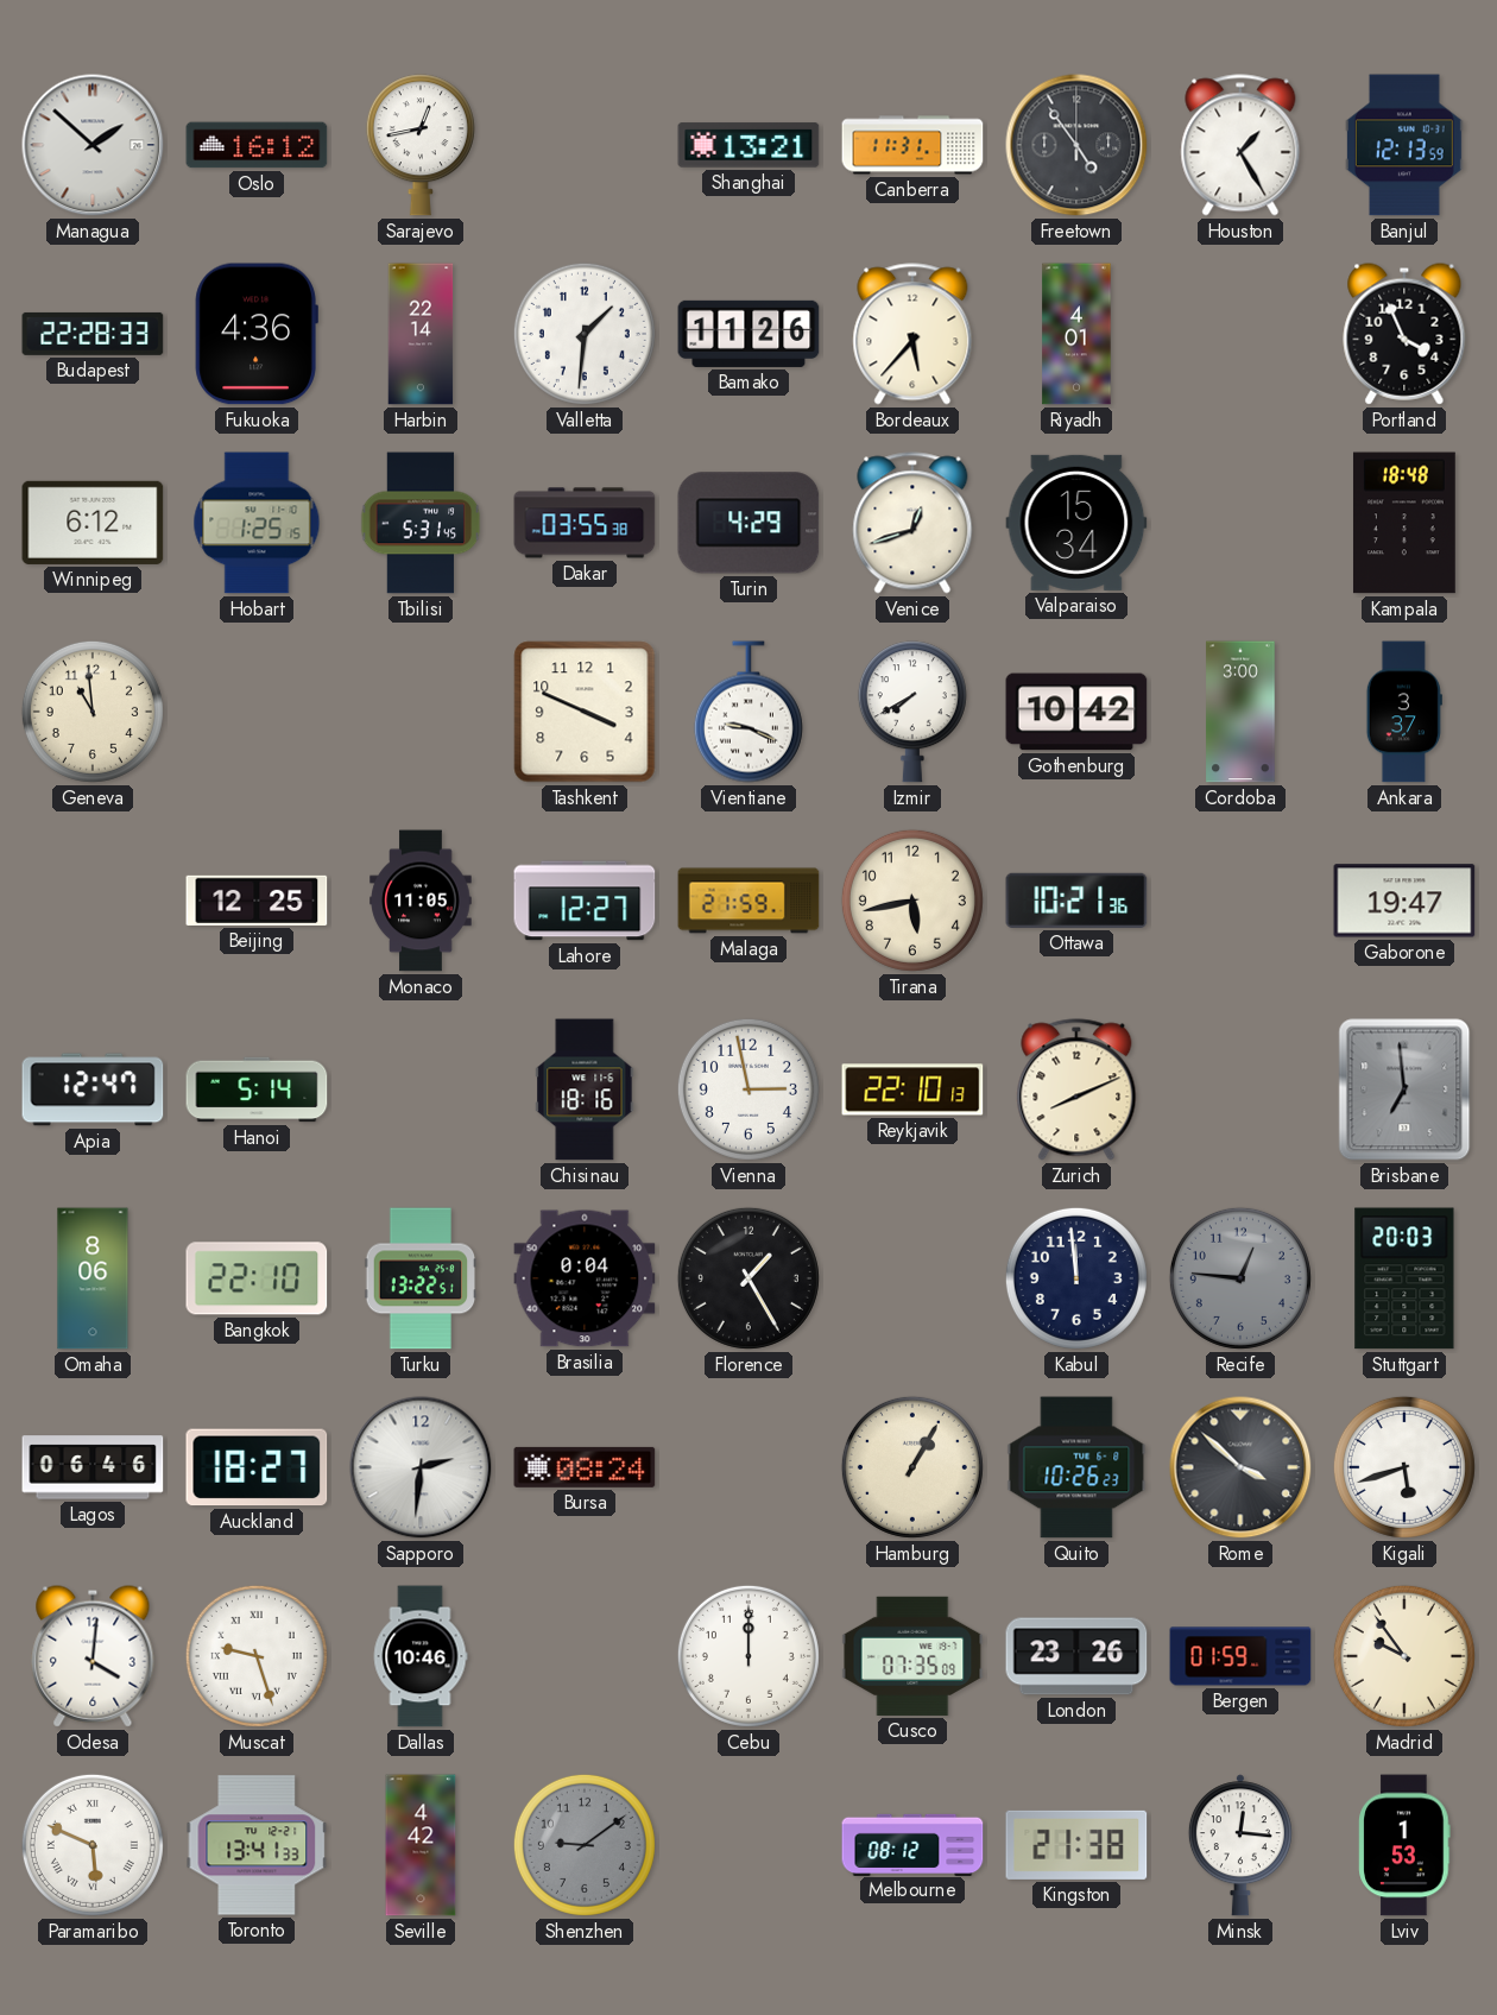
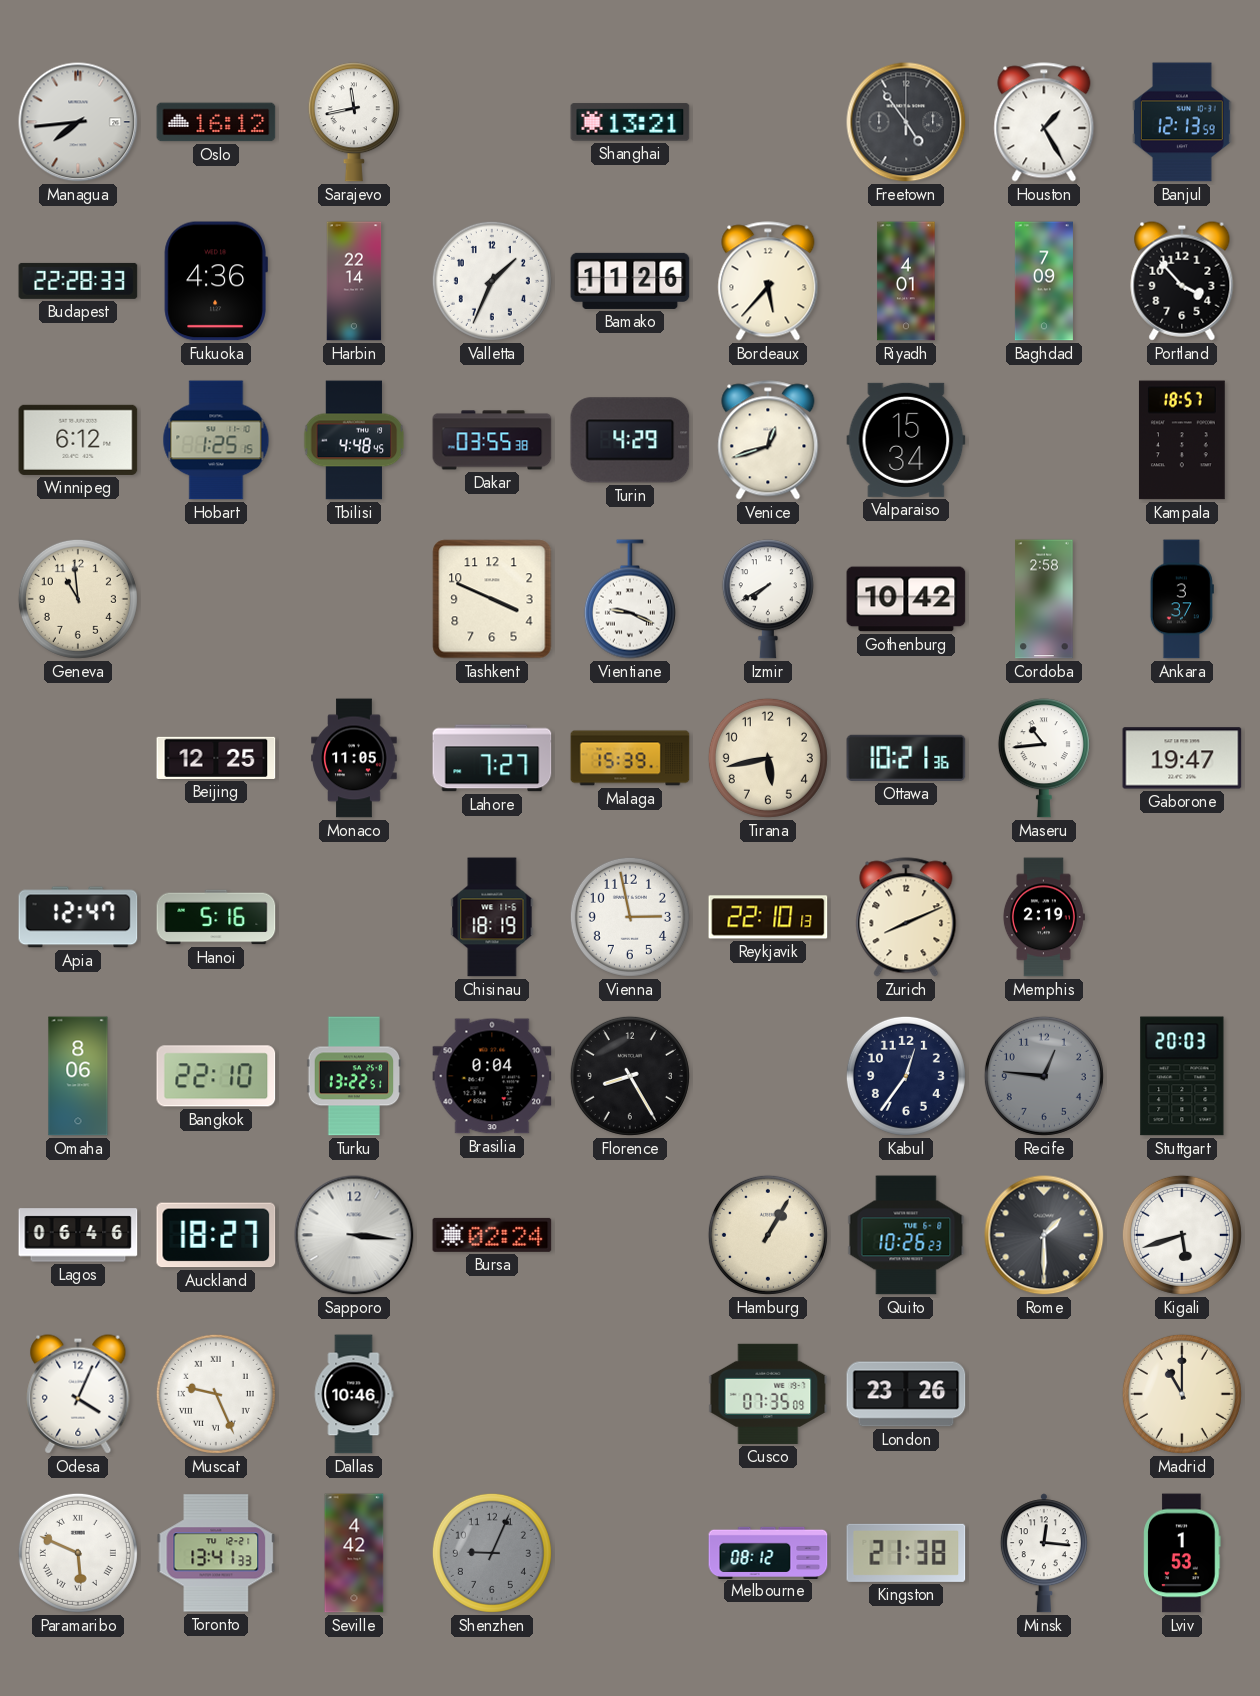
Managua: 1:52 -> 7:44 (78, 122)
Sarajevo: 12:43 -> 11:43 (354, 122)
Canberra: 11:31 -> none (912, 145)
Valletta: 1:31 -> 1:34 (492, 281)
Baghdad: none -> 7:09 (1044, 281)
Portland: 3:56 -> 3:53 (1182, 281)
Tbilisi: 5:31 -> 4:48 (354, 440)
Kampala: 18:48 -> 18:57 (1182, 440)
Cordoba: 3:00 -> 2:58 (1044, 599)
Lahore: 12:27 -> 7:27 (492, 758)
Malaga: 21:59 -> 15:39 (630, 758)
Maseru: none -> 10:44 (1044, 758)
Hanoi: 5:14 -> 5:16 (216, 917)
Chisinau: 18:16 -> 18:19 (492, 917)
Memphis: none -> 2:19 (1043, 917)
Brisbane: 6:59 -> none (1404, 1089)
Florence: 1:25 -> 8:25 (630, 1076)
Kabul: 11:59 -> 12:36 (906, 1076)
Sapporo: 2:31 -> 3:16 (354, 1235)
Bursa: 08:24 -> 02:24 (492, 1235)
Rome: 3:52 -> 1:30 (1044, 1235)
Odesa: 4:01 -> 4:04 (78, 1394)
Muscat: 9:27 -> 9:26 (216, 1394)
Cebu: 12:00 -> none (748, 1656)
Bergen: 01:59 -> none (1240, 1656)
Madrid: 9:54 -> 11:00 (1182, 1394)
Shenzhen: 9:09 -> 9:04 (492, 1553)
